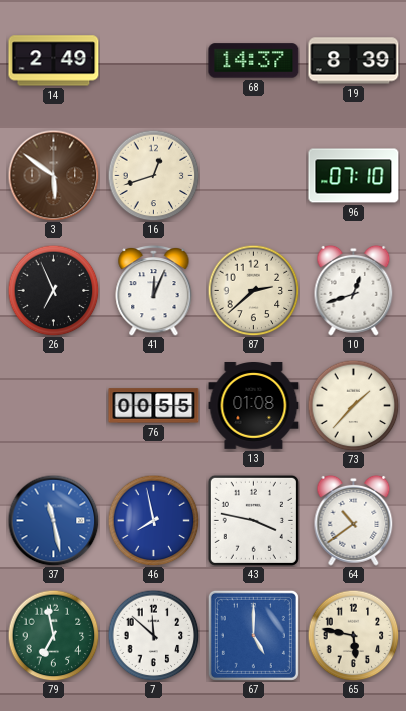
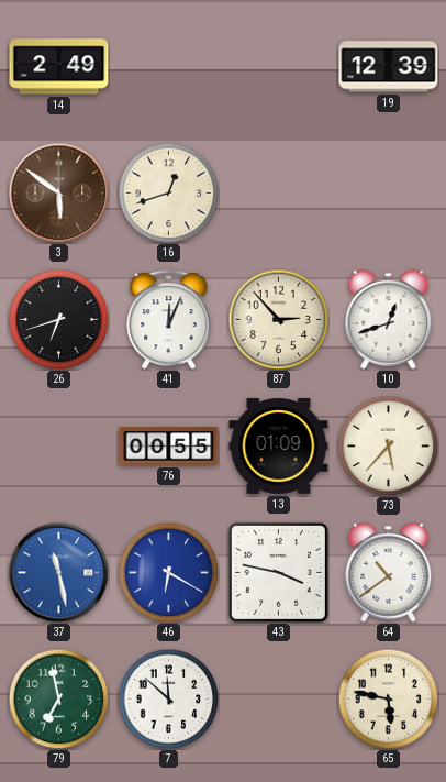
68: 14:37 -> none (254, 61)
19: 8:39 -> 12:39 (389, 67)
96: 07:10 -> none (354, 176)
26: 6:56 -> 6:42 (58, 319)
87: 2:38 -> 2:53 (278, 319)
13: 01:08 -> 01:09 (279, 447)
73: 1:37 -> 5:37 (388, 445)
46: 7:58 -> 6:20 (168, 572)
67: 5:00 -> none (253, 635)
